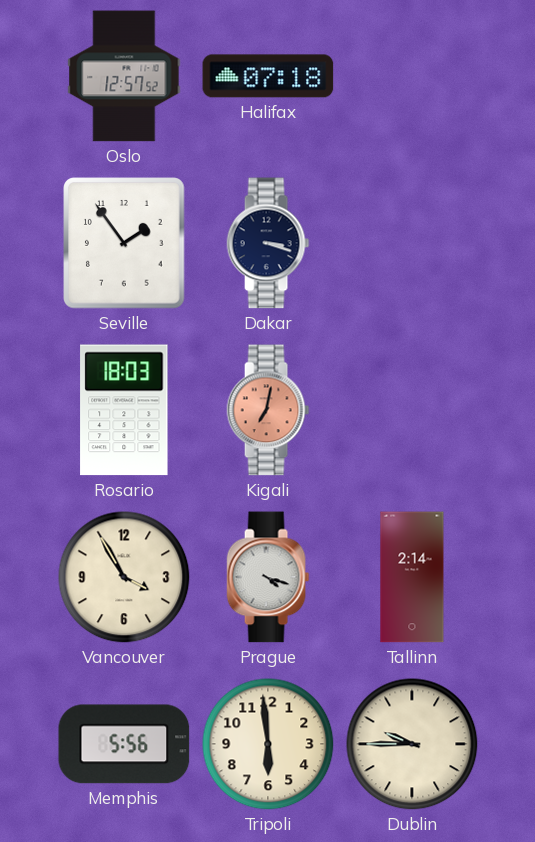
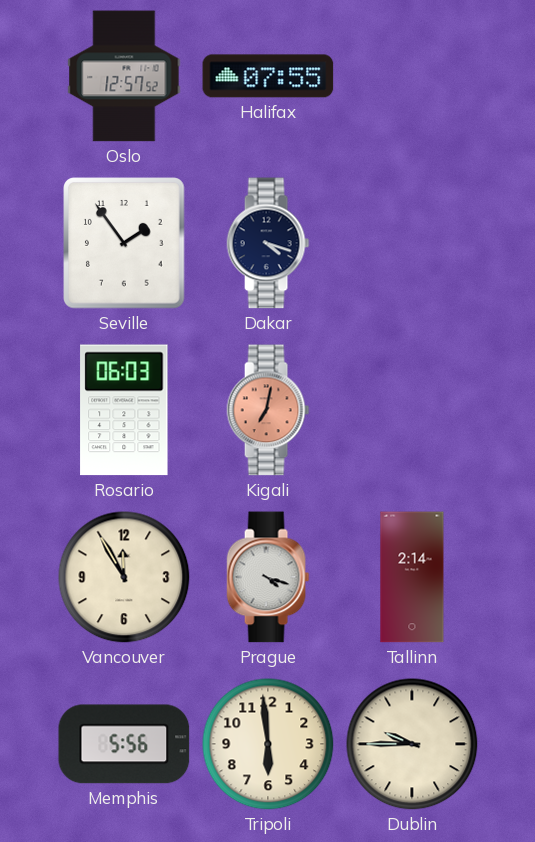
Halifax: 07:18 -> 07:55 (268, 76)
Dakar: 3:18 -> 4:18 (268, 243)
Rosario: 18:03 -> 06:03 (124, 410)
Vancouver: 3:55 -> 11:55 (124, 577)
